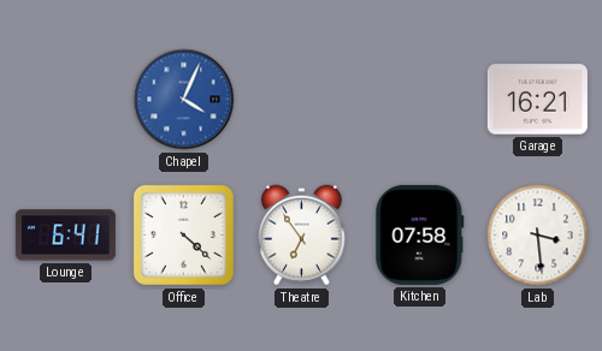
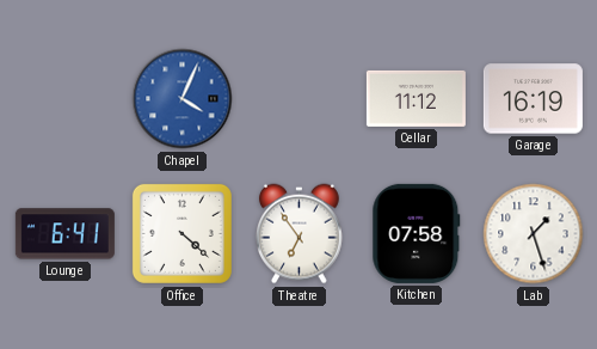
Cellar: none -> 11:12 (416, 98)
Garage: 16:21 -> 16:19 (533, 99)
Lab: 3:29 -> 1:27 (534, 234)
